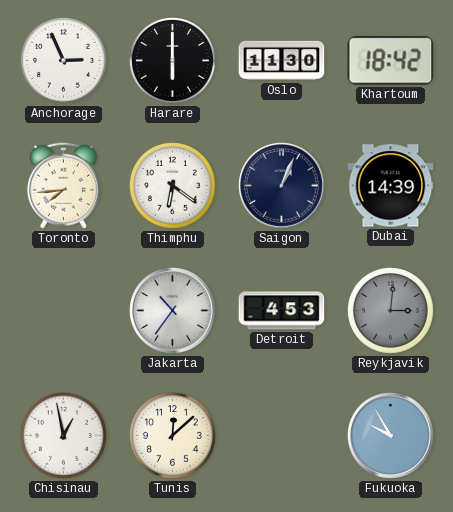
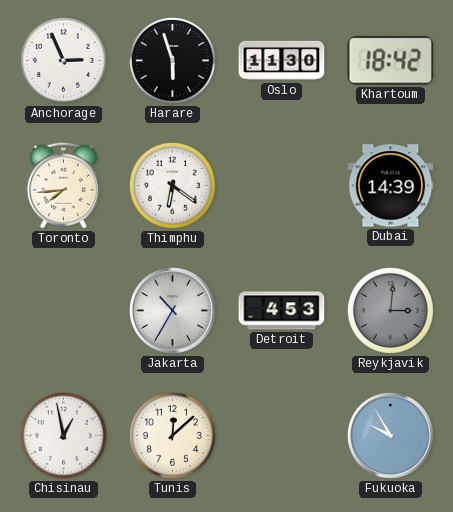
Harare: 6:00 -> 5:57 (172, 60)
Saigon: 1:04 -> none (282, 186)
Jakarta: 10:36 -> 10:35 (173, 311)
